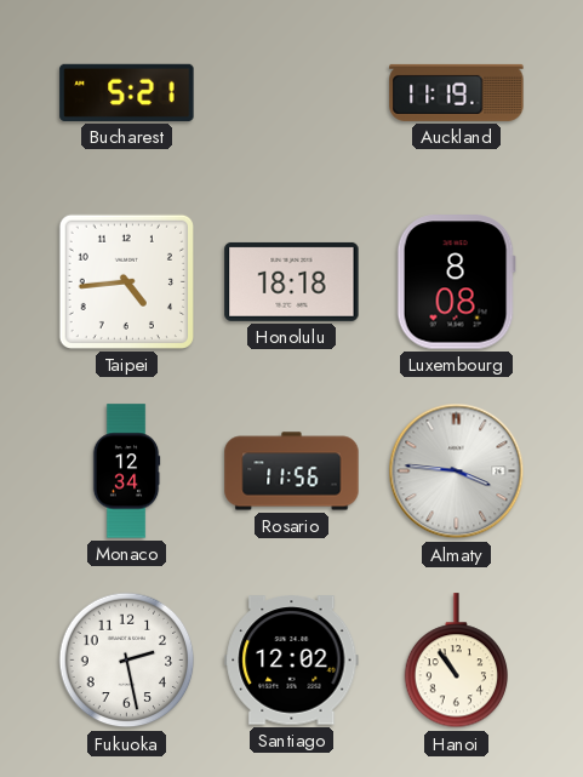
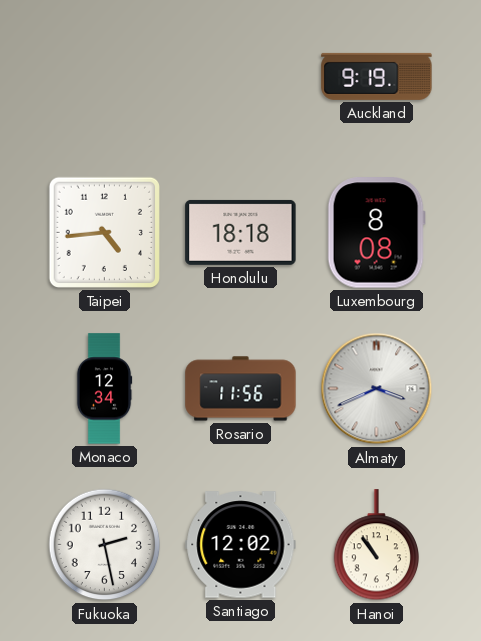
Bucharest: 5:21 -> none (127, 92)
Auckland: 11:19 -> 9:19 (377, 76)
Almaty: 3:46 -> 3:41 (377, 389)
